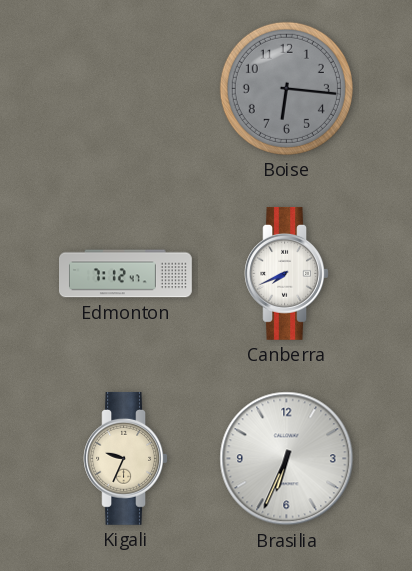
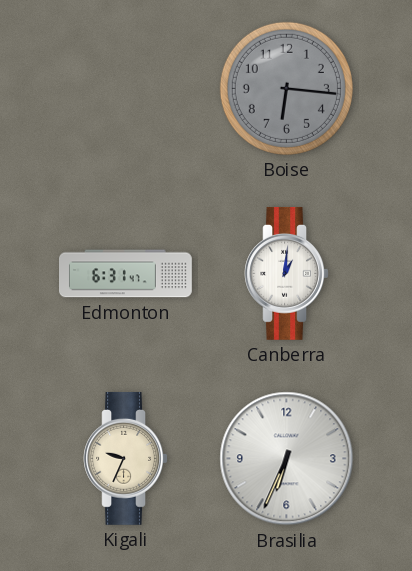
Edmonton: 7:12 -> 6:31 (126, 274)
Canberra: 7:41 -> 1:01 (286, 273)
